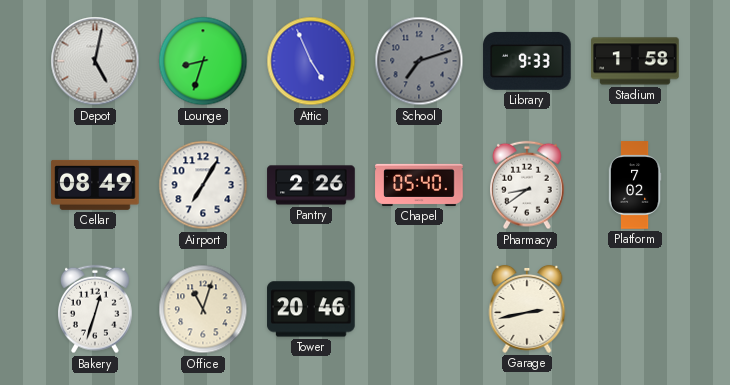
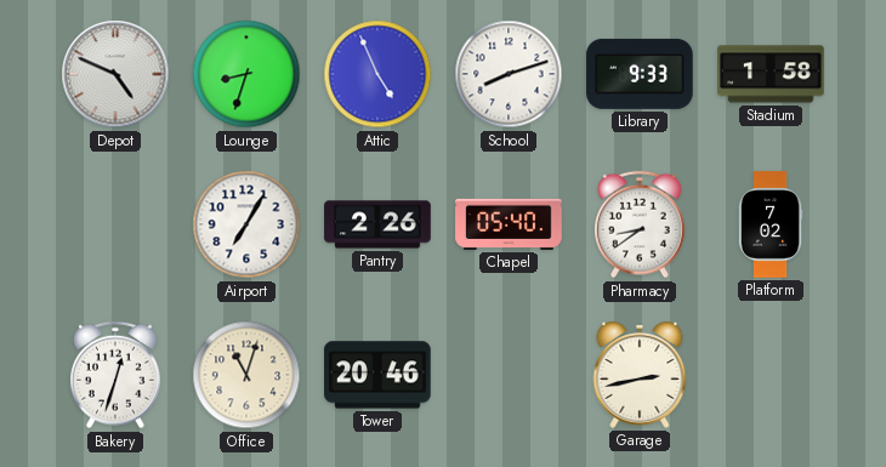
Depot: 5:02 -> 4:49 (115, 74)
School: 7:12 -> 8:12 (509, 74)
School dial: grey -> white (509, 74)
Cellar: 08:49 -> none (95, 185)
